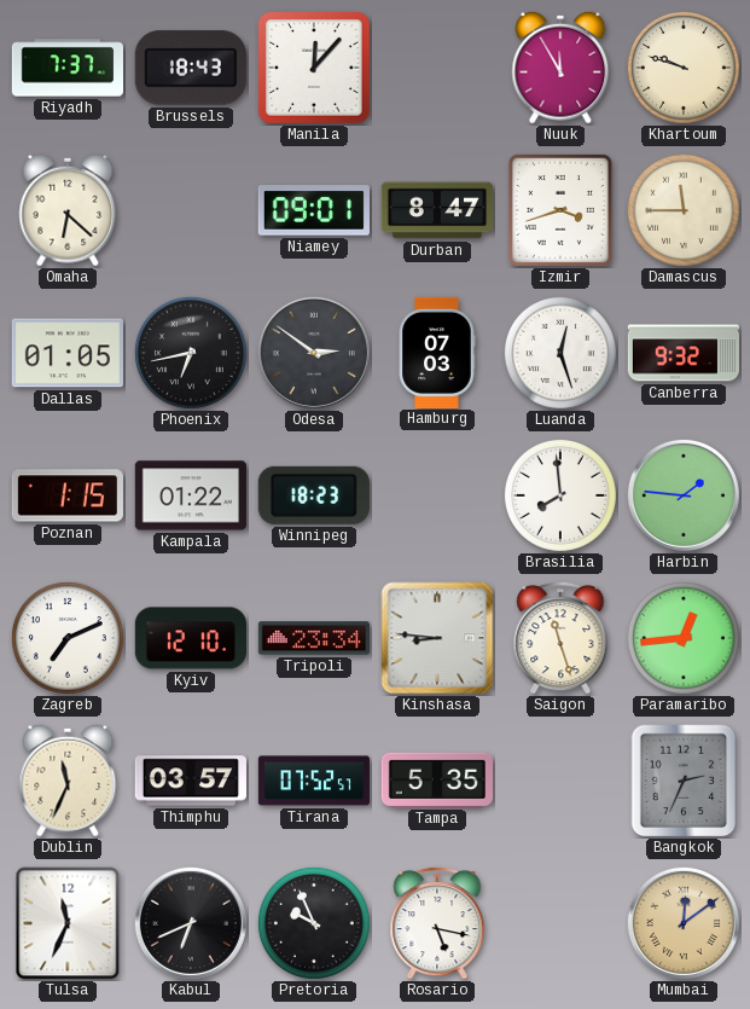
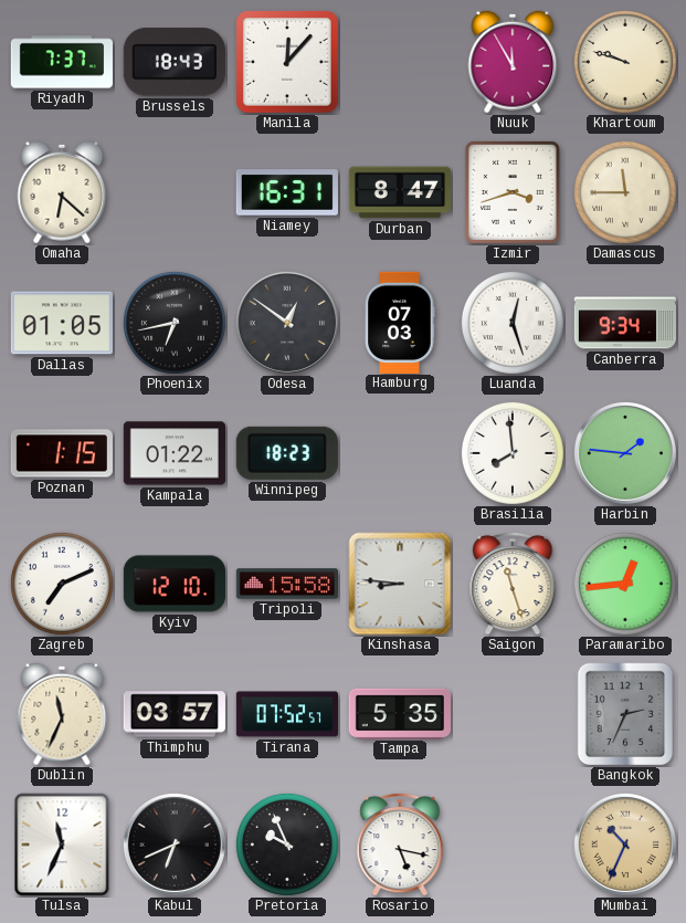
Niamey: 09:01 -> 16:31 (287, 192)
Odesa: 2:51 -> 12:51 (287, 323)
Canberra: 9:32 -> 9:34 (624, 323)
Tripoli: 23:34 -> 15:58 (286, 584)
Mumbai: 12:09 -> 10:34 (625, 845)
